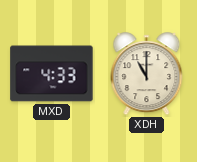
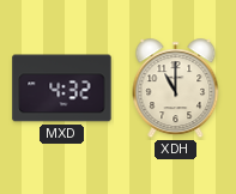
MXD: 4:33 -> 4:32 (62, 89)
